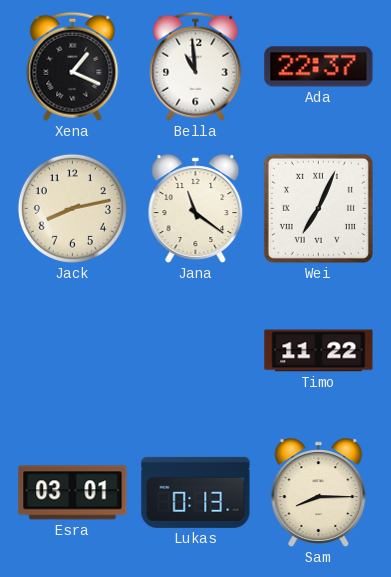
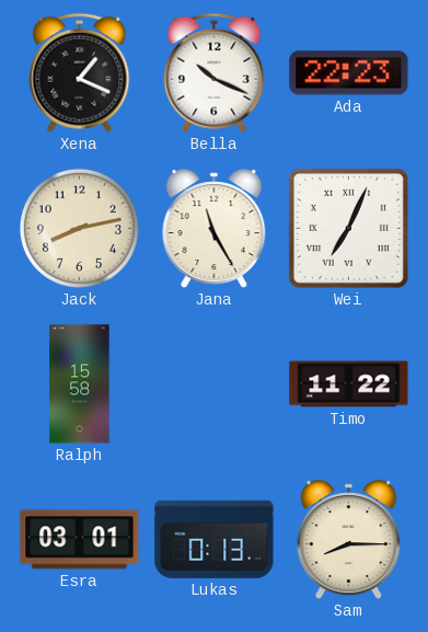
Bella: 10:59 -> 10:19 (215, 72)
Ada: 22:37 -> 22:23 (349, 73)
Jana: 11:21 -> 11:25 (215, 229)
Ralph: none -> 15:58 (80, 384)
